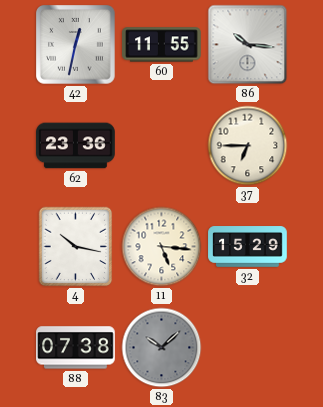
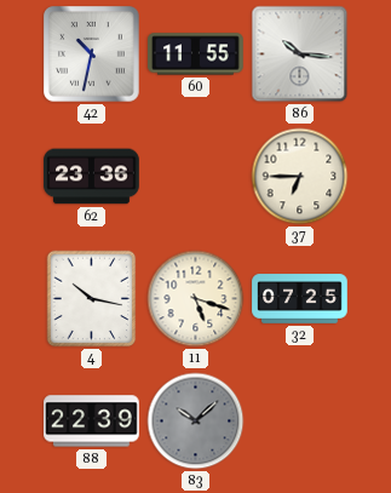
42: 12:32 -> 10:32 (92, 55)
11: 5:16 -> 5:18 (196, 299)
32: 15:29 -> 07:25 (300, 299)
88: 07:38 -> 22:39 (92, 422)
